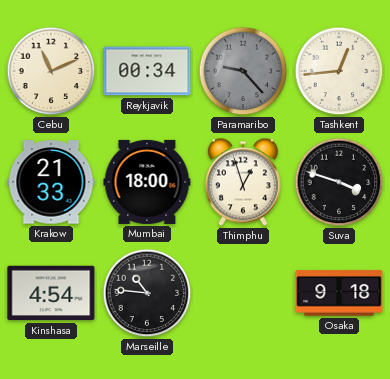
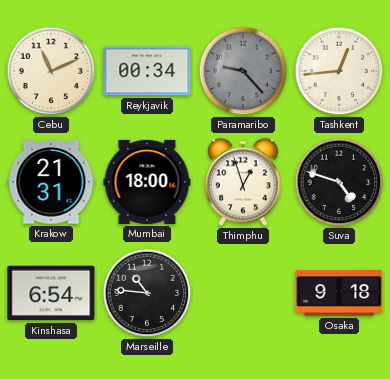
Krakow: 21:33 -> 21:31 (51, 182)
Suva: 3:48 -> 4:48 (339, 182)
Kinshasa: 4:54 -> 6:54 (51, 293)
